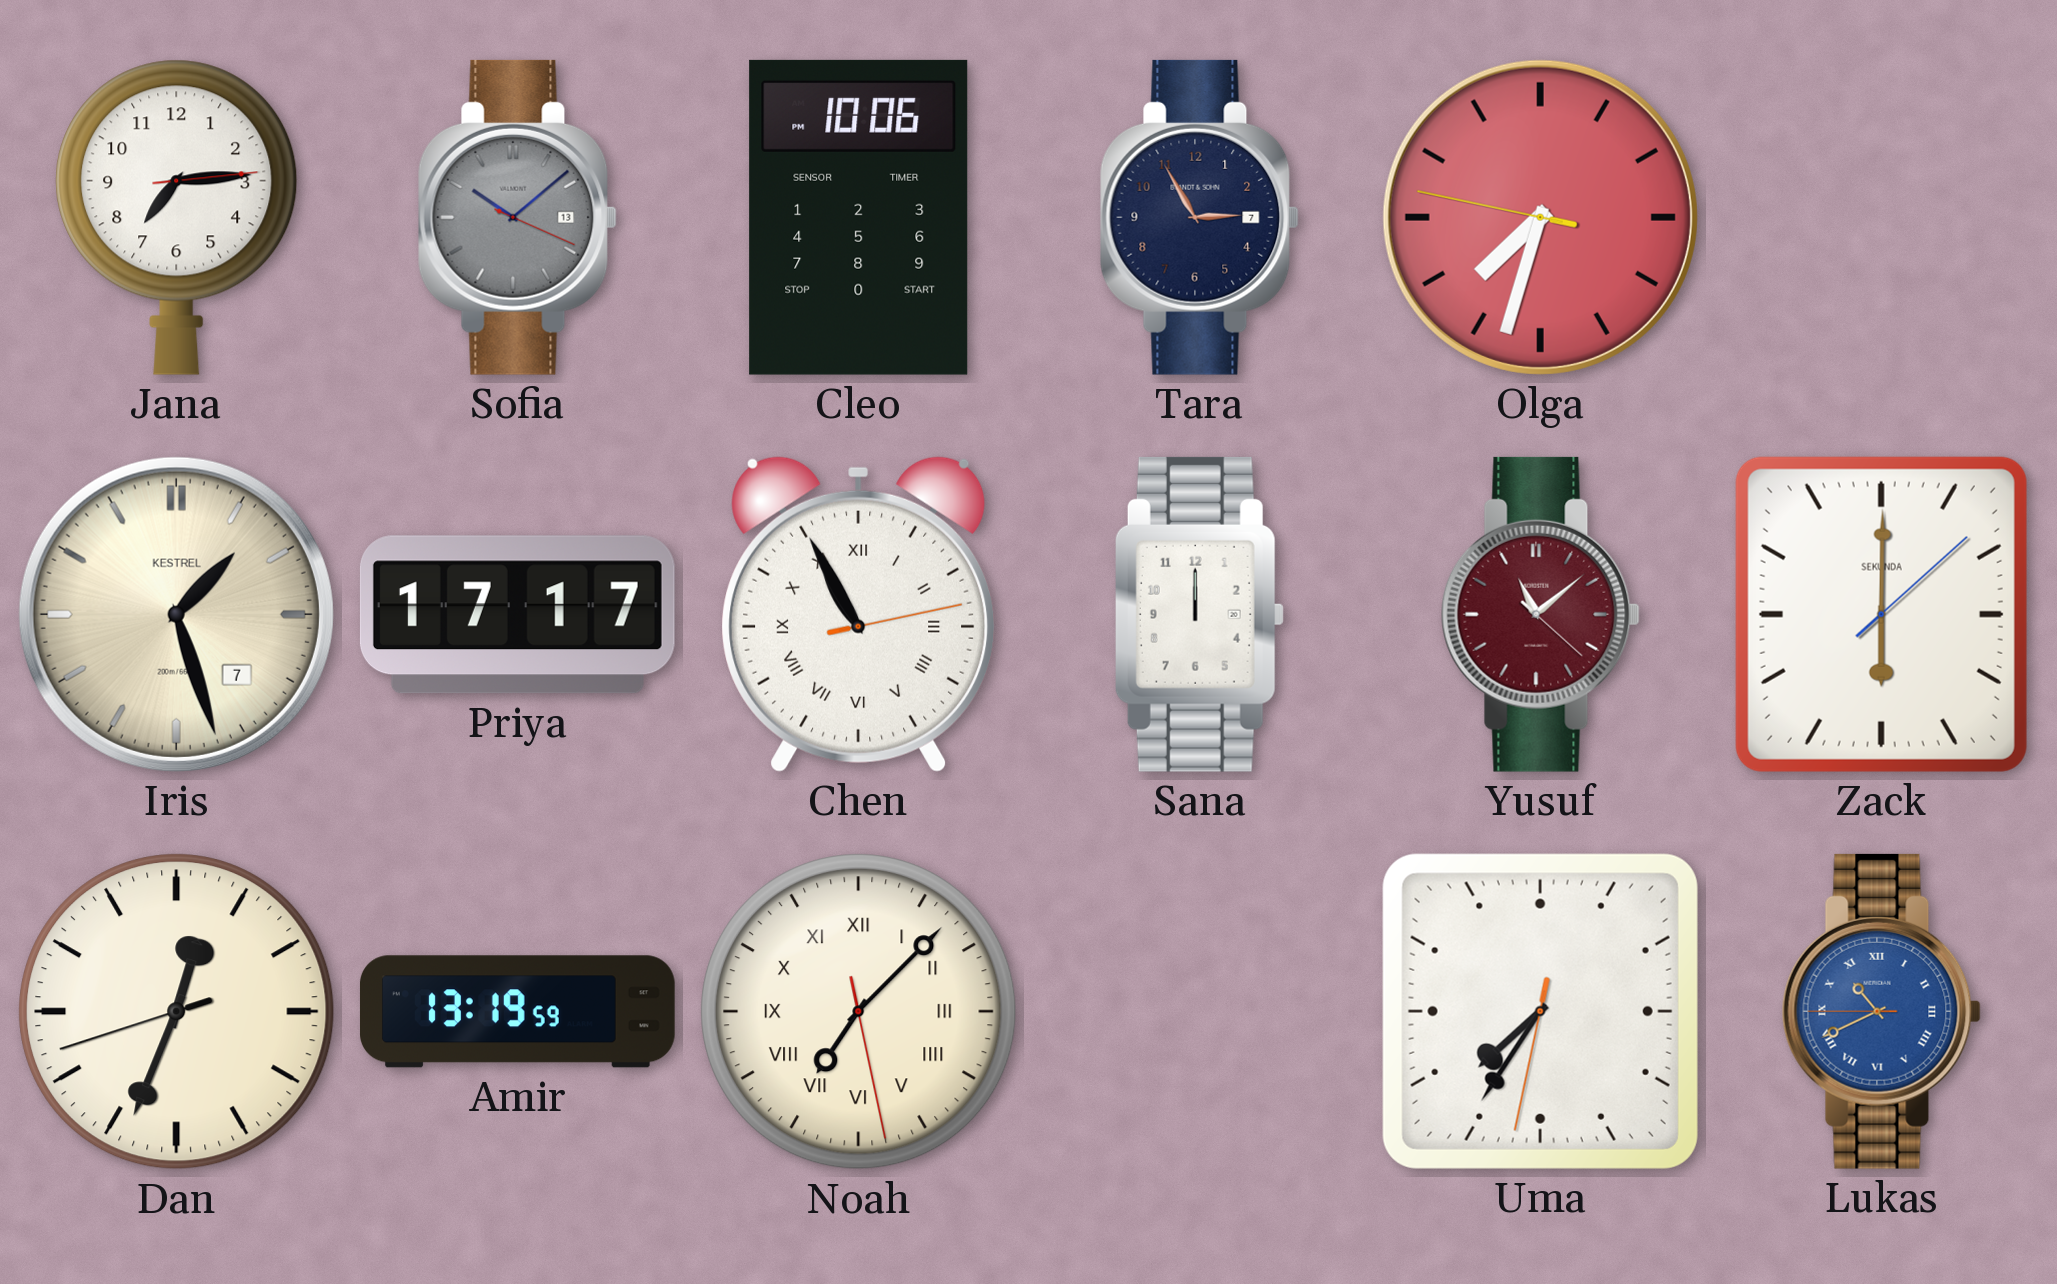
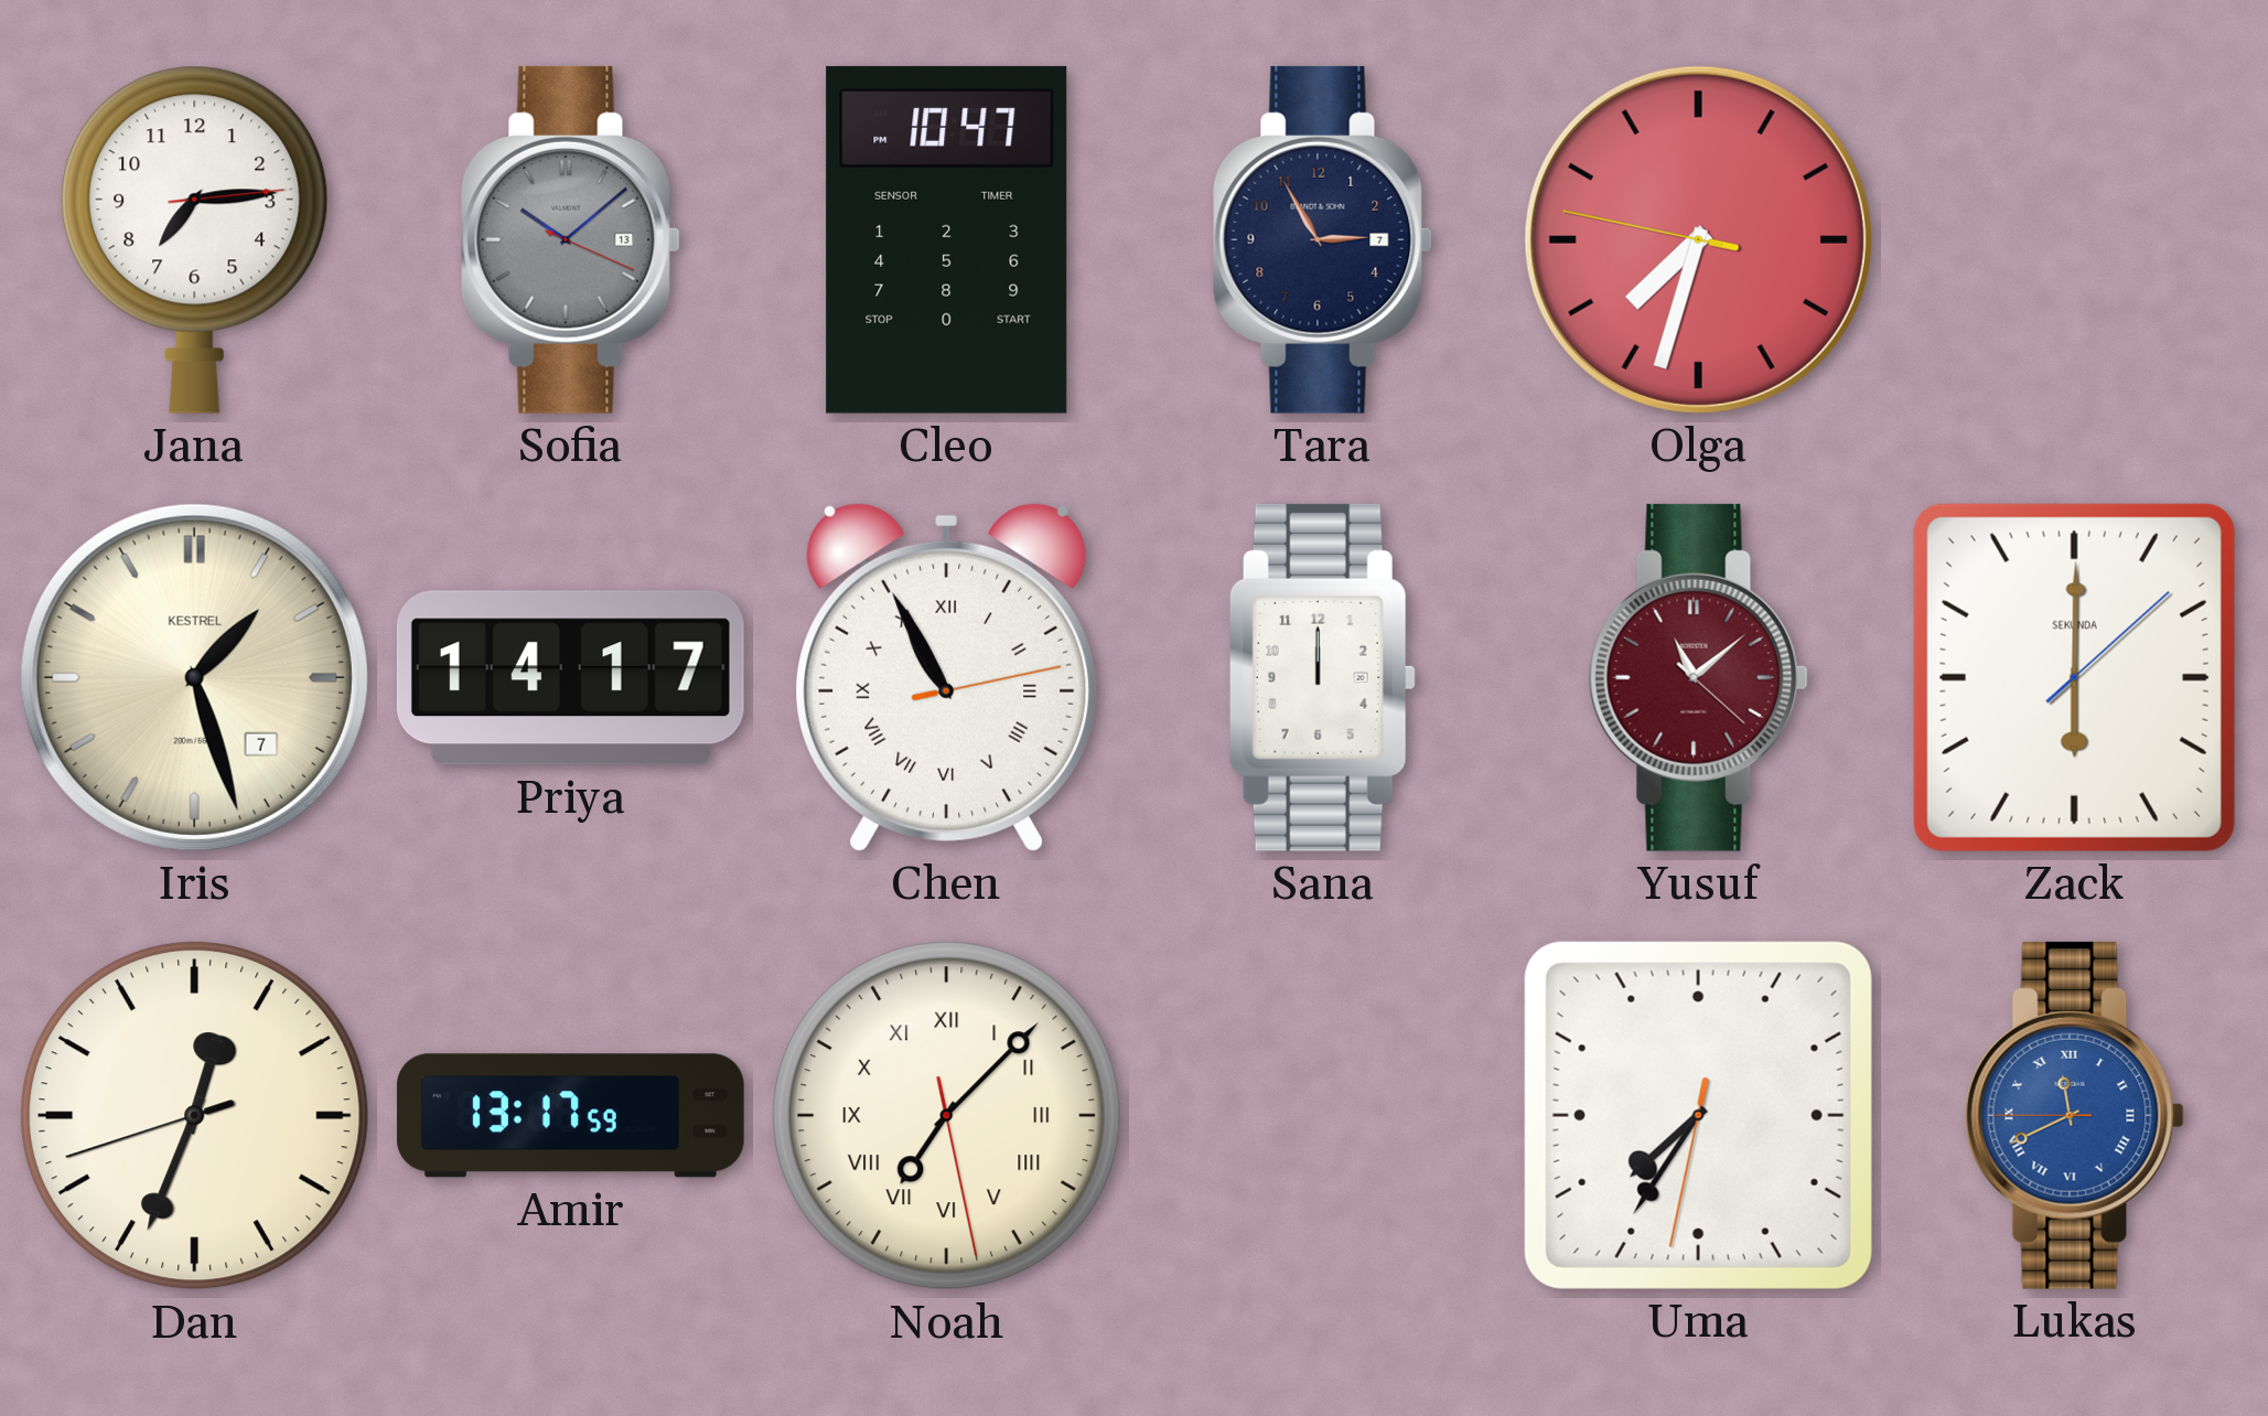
Cleo: 10:06 -> 10:47 (947, 239)
Priya: 17:17 -> 14:17 (570, 678)
Amir: 13:19 -> 13:17 (570, 1116)
Lukas: 10:40 -> 11:40 (2074, 1115)
